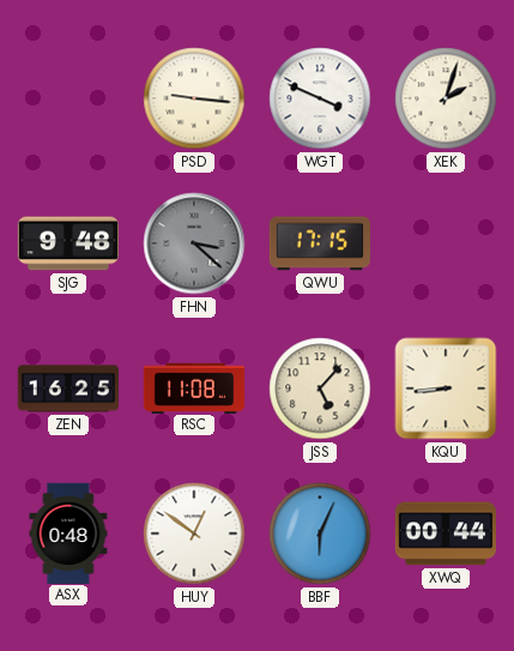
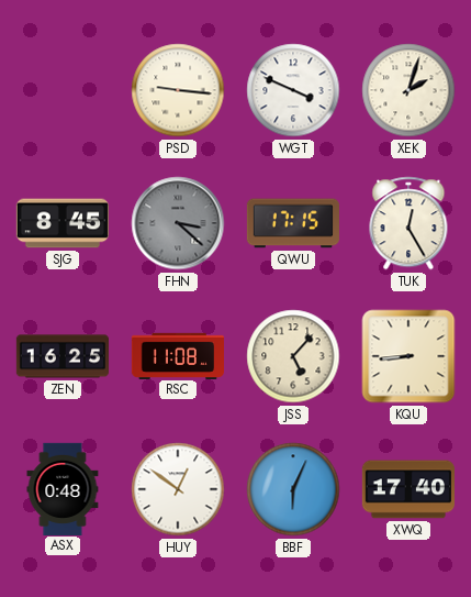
SJG: 9:48 -> 8:45 (61, 223)
TUK: none -> 12:25 (408, 223)
XWQ: 00:44 -> 17:40 (407, 489)
